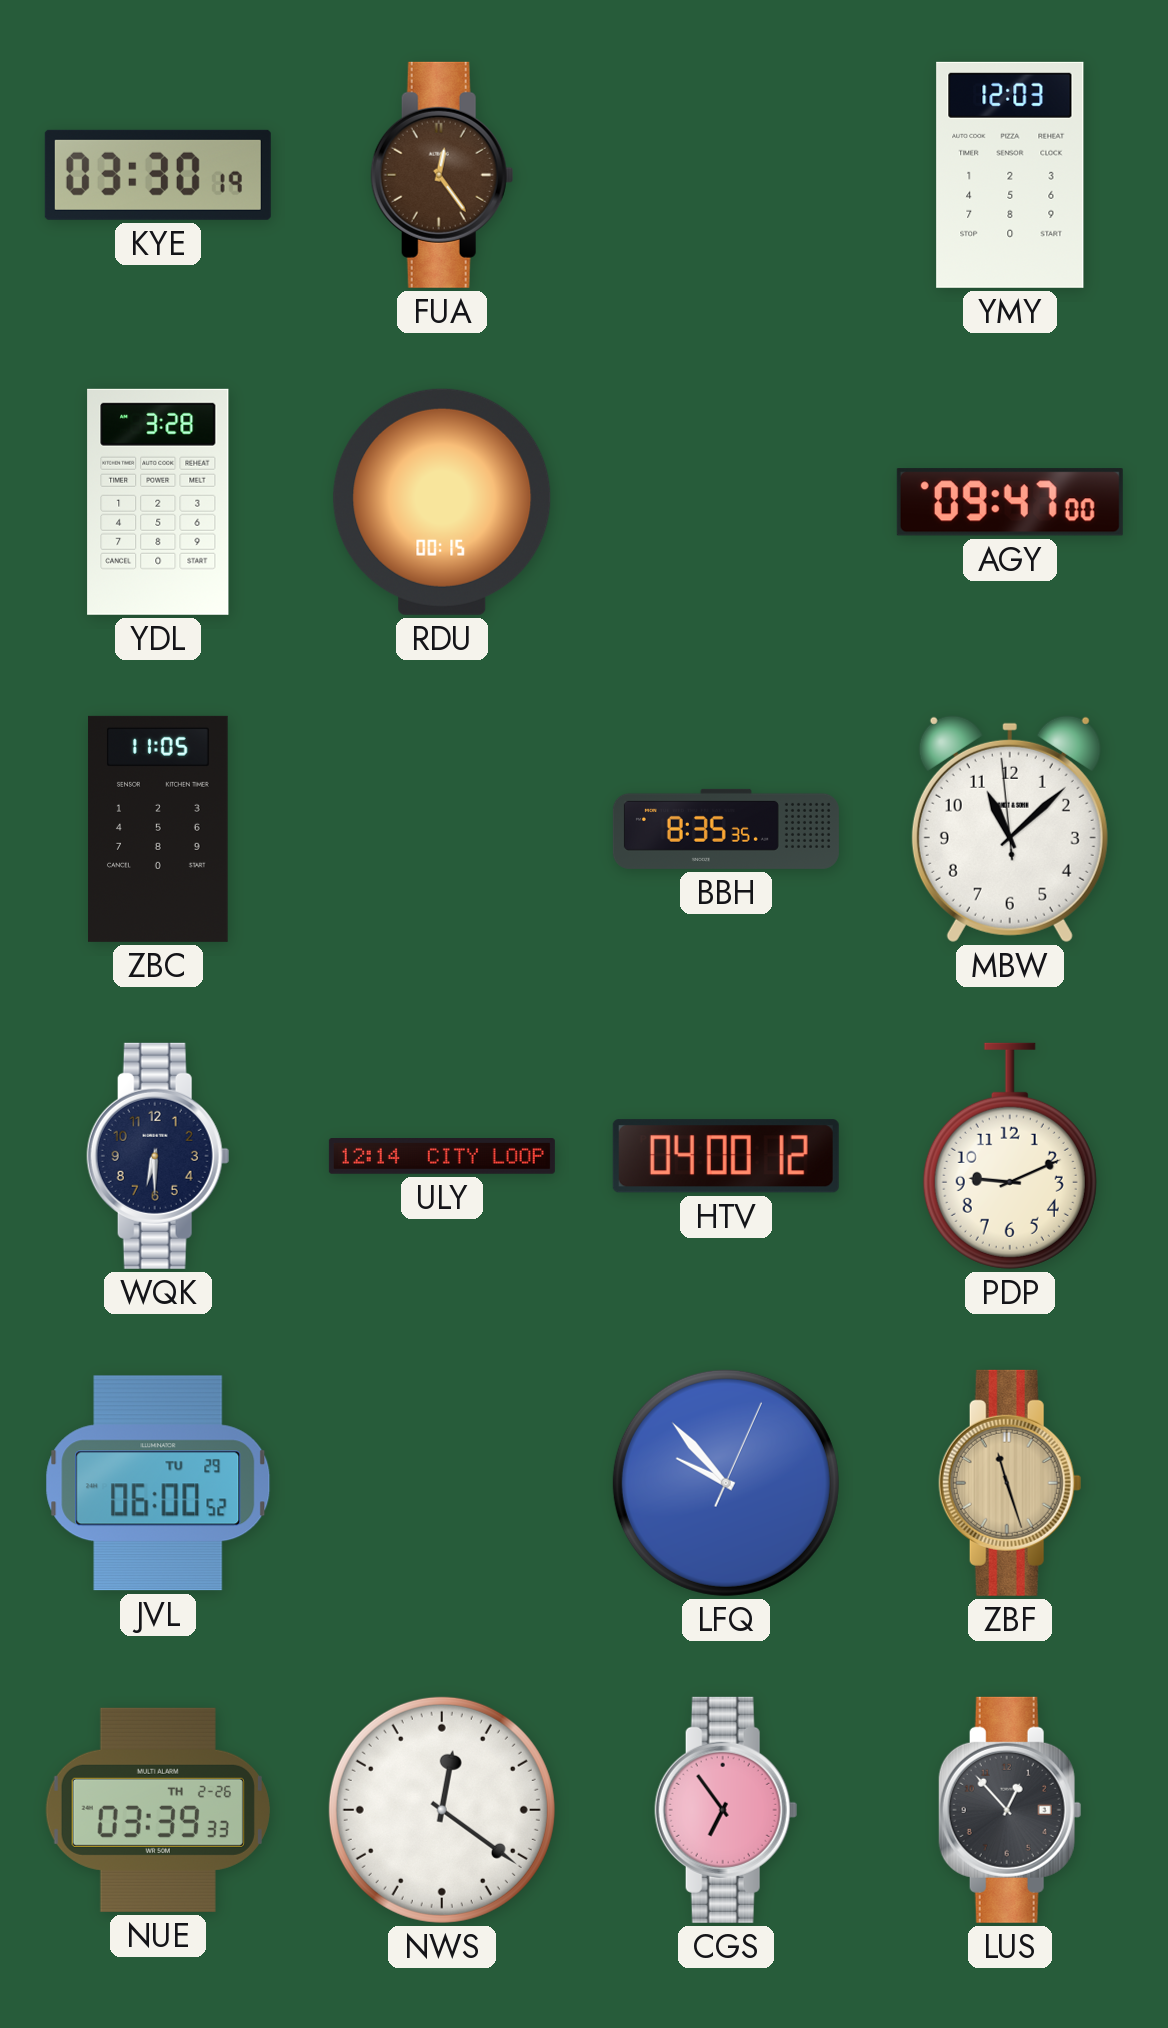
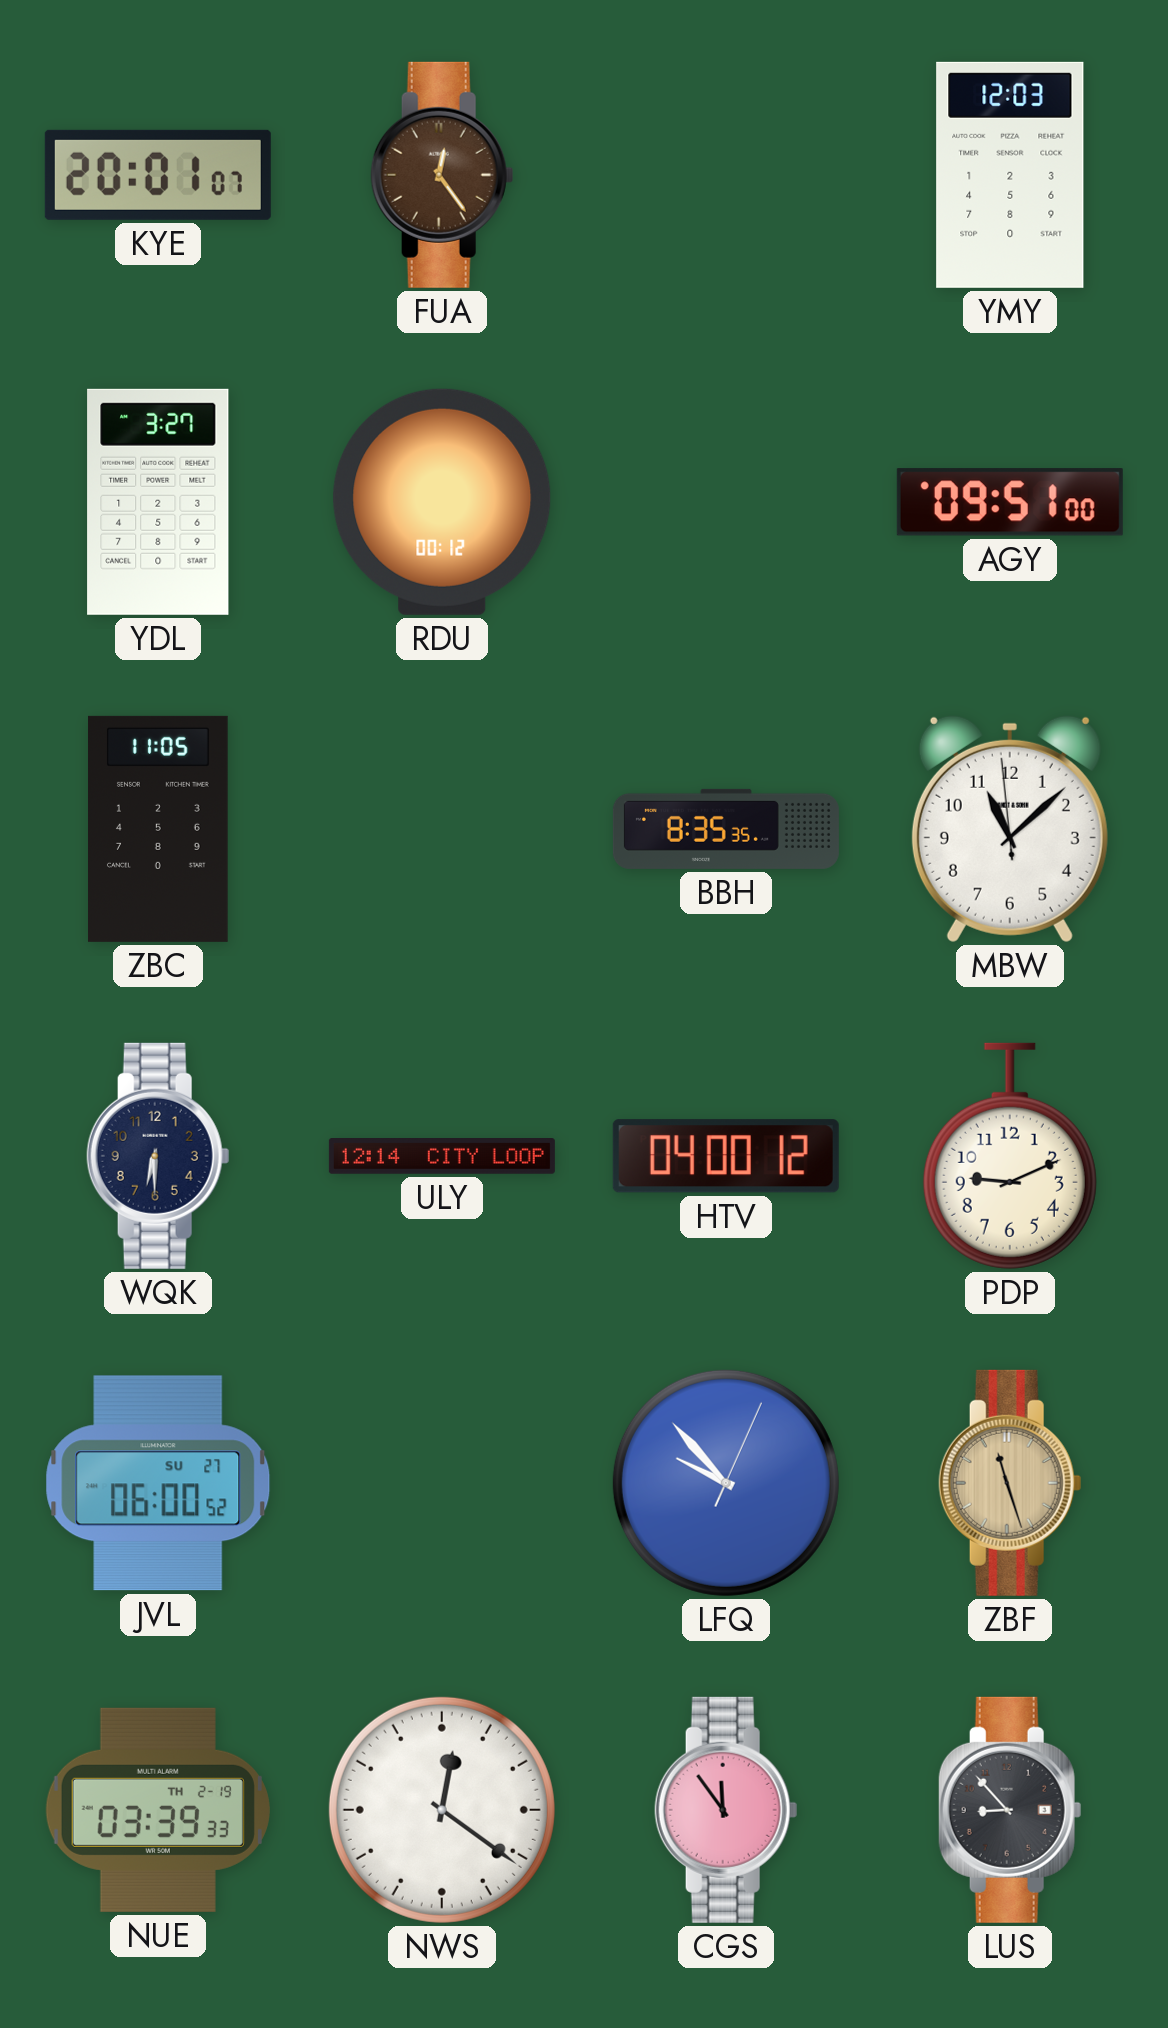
KYE: 03:30 -> 20:01 (158, 175)
YDL: 3:28 -> 3:27 (158, 502)
RDU: 00:15 -> 00:12 (442, 502)
AGY: 09:47 -> 09:51 (1010, 502)
JVL date: TU 29 -> SU 27 (158, 1483)
NUE date: TH 2-26 -> TH 2-19 (158, 1810)
CGS: 6:54 -> 11:54 (726, 1810)
LUS: 12:53 -> 8:53 (1010, 1810)
